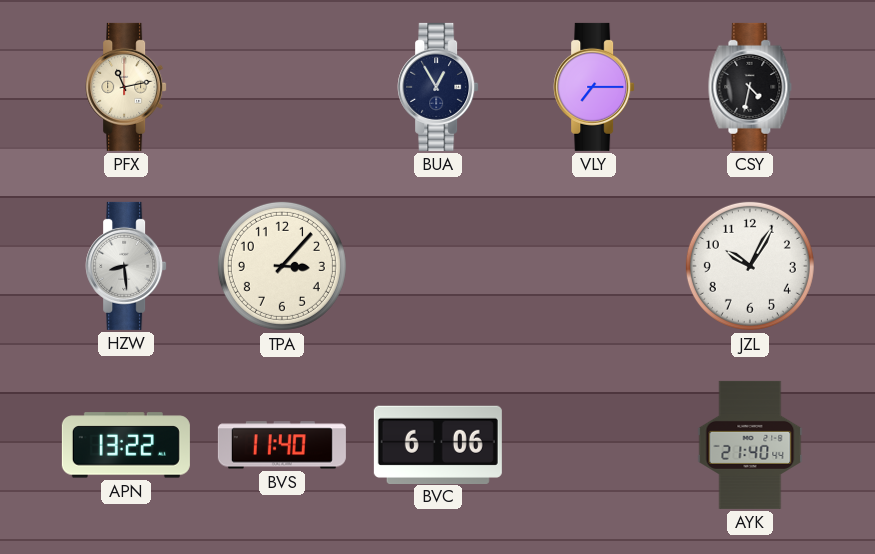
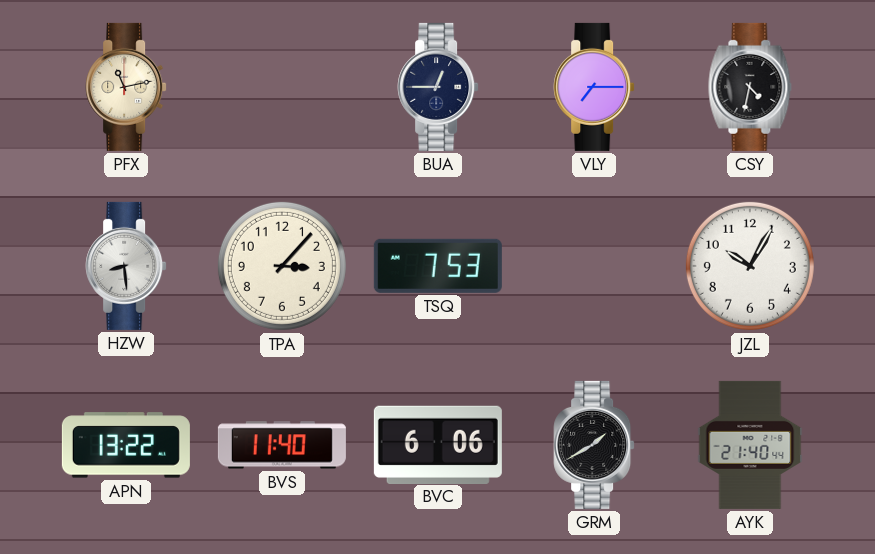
BUA: 12:55 -> 12:45 (438, 87)
TSQ: none -> 7:53 (438, 266)
GRM: none -> 1:40 (594, 445)
